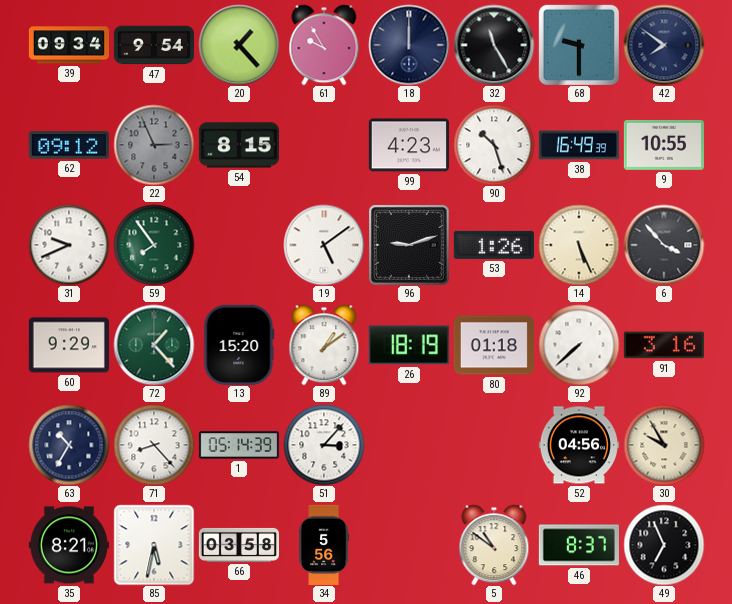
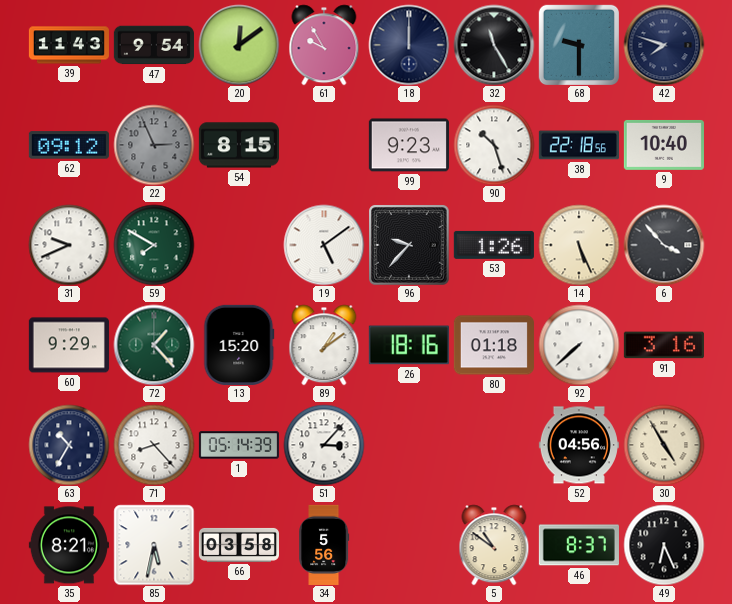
39: 09:34 -> 11:43 (68, 45)
20: 1:23 -> 12:09 (239, 45)
42: 7:51 -> 7:48 (664, 45)
99: 4:23 -> 9:23 (409, 145)
38: 16:49 -> 22:18 (579, 145)
9: 10:55 -> 10:40 (664, 145)
59: 7:54 -> 7:50 (154, 245)
96: 9:12 -> 9:37 (409, 245)
26: 18:19 -> 18:16 (409, 345)
30: 9:55 -> 4:55 (664, 445)
49: 6:56 -> 6:26 (664, 545)
